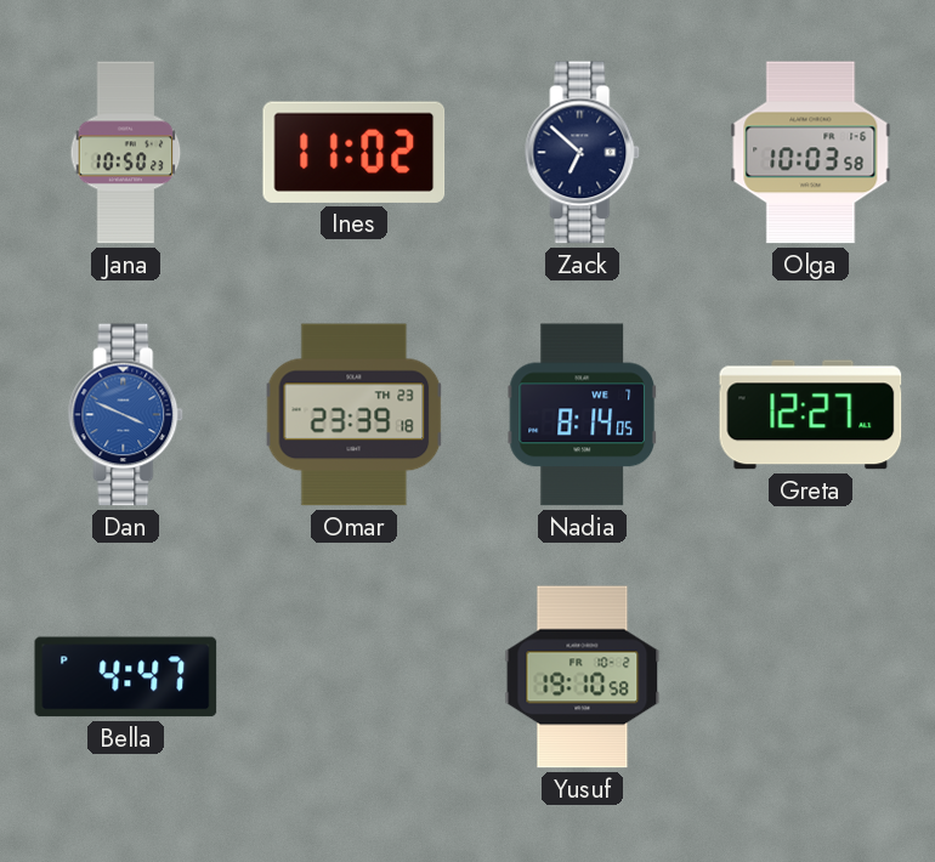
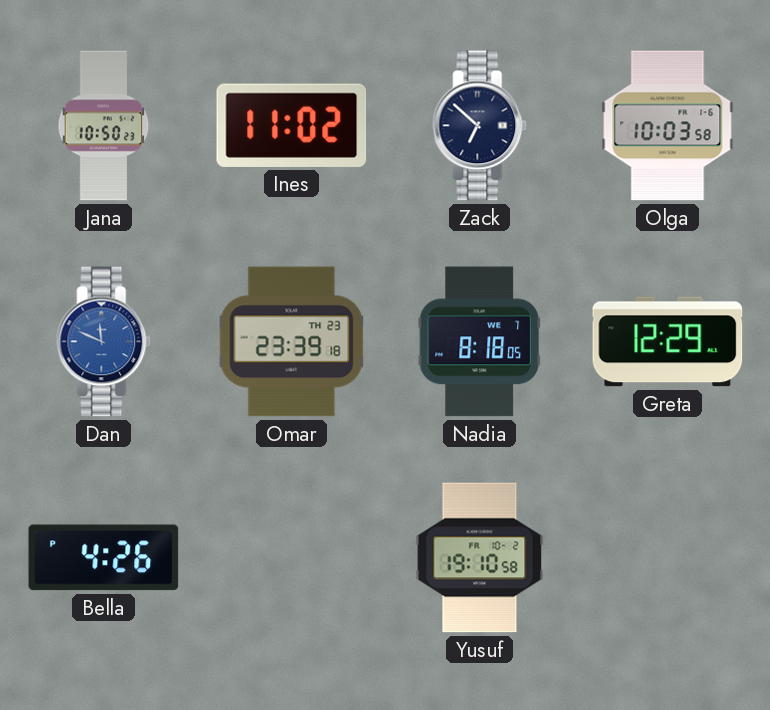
Dan: 3:49 -> 11:49 (104, 342)
Nadia: 8:14 -> 8:18 (479, 342)
Greta: 12:27 -> 12:29 (668, 342)
Bella: 4:47 -> 4:26 (104, 558)
